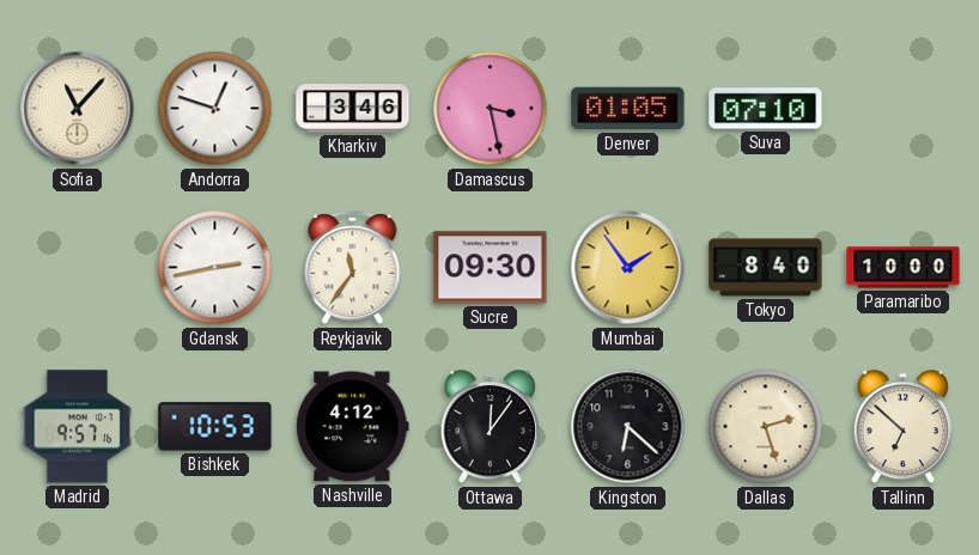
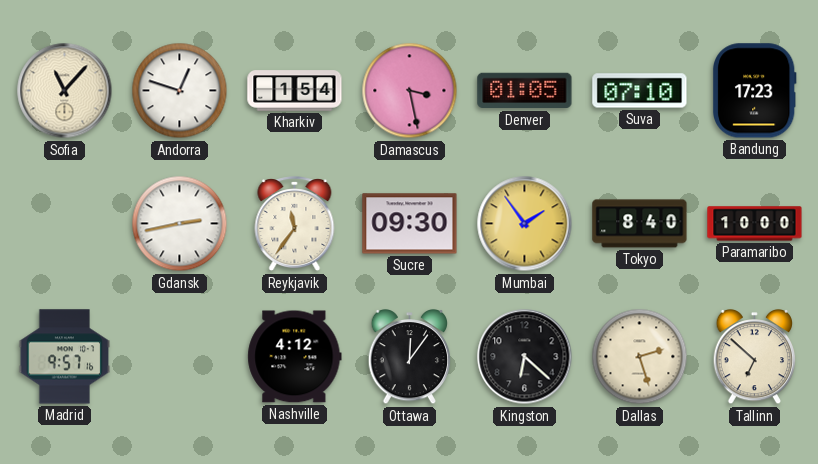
Kharkiv: 3:46 -> 1:54 (295, 91)
Bandung: none -> 17:23 (754, 91)
Bishkek: 10:53 -> none (215, 427)
